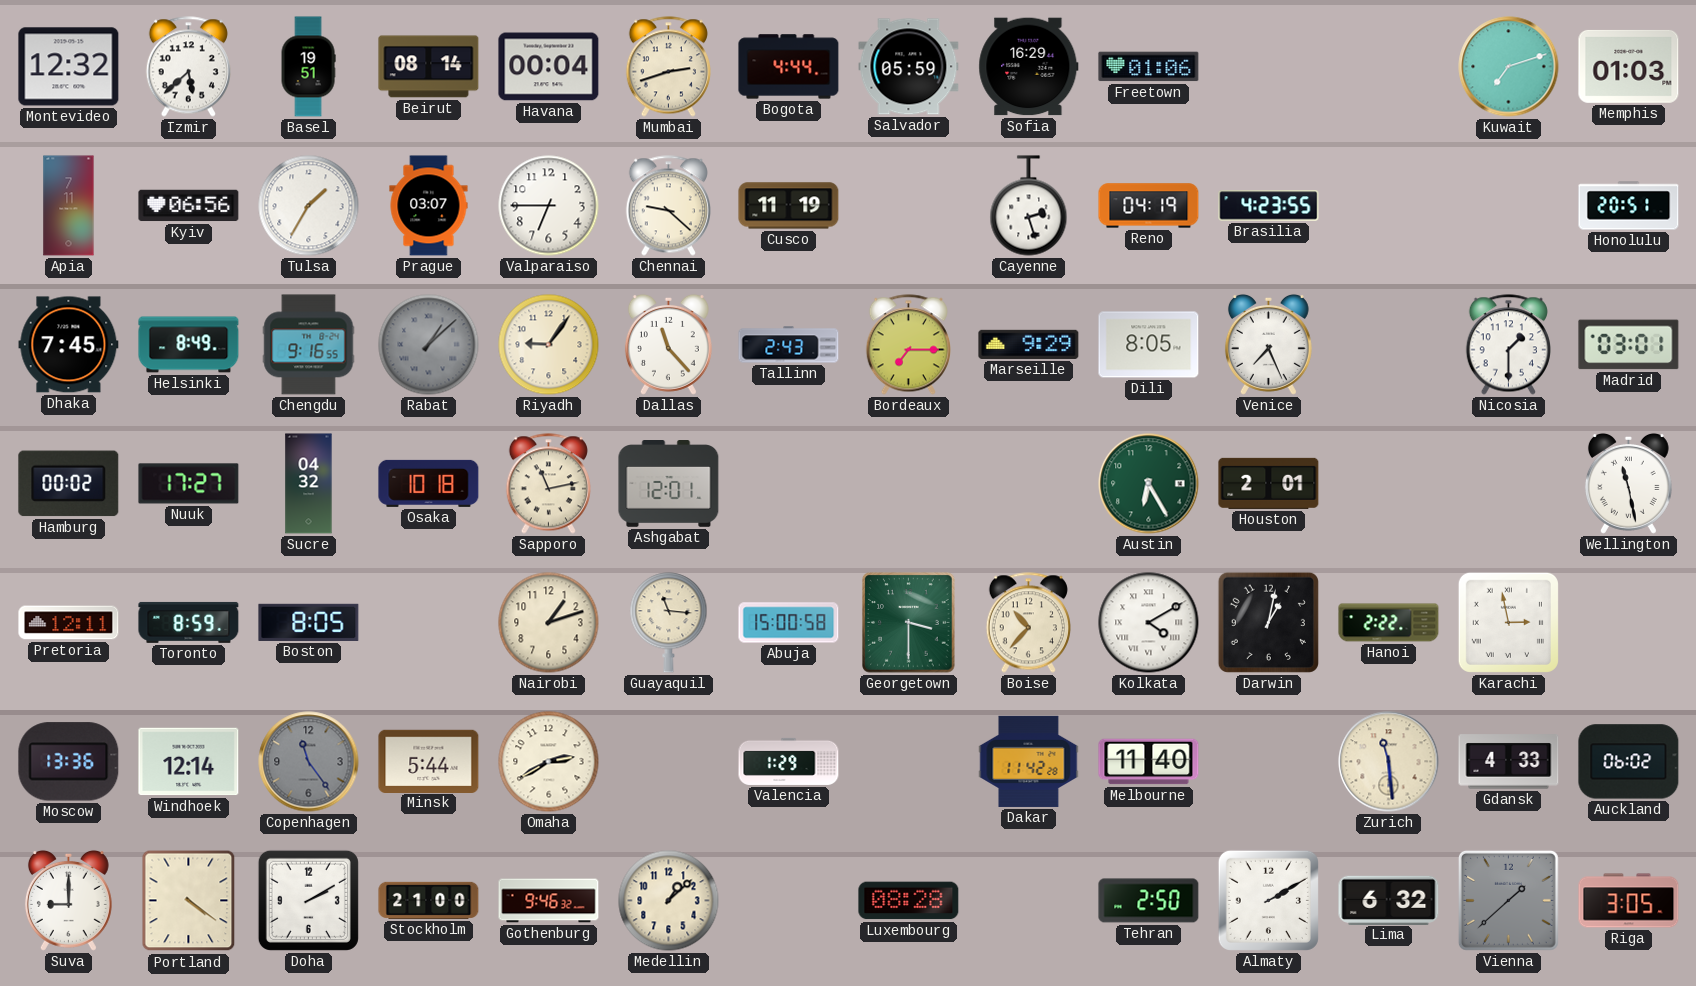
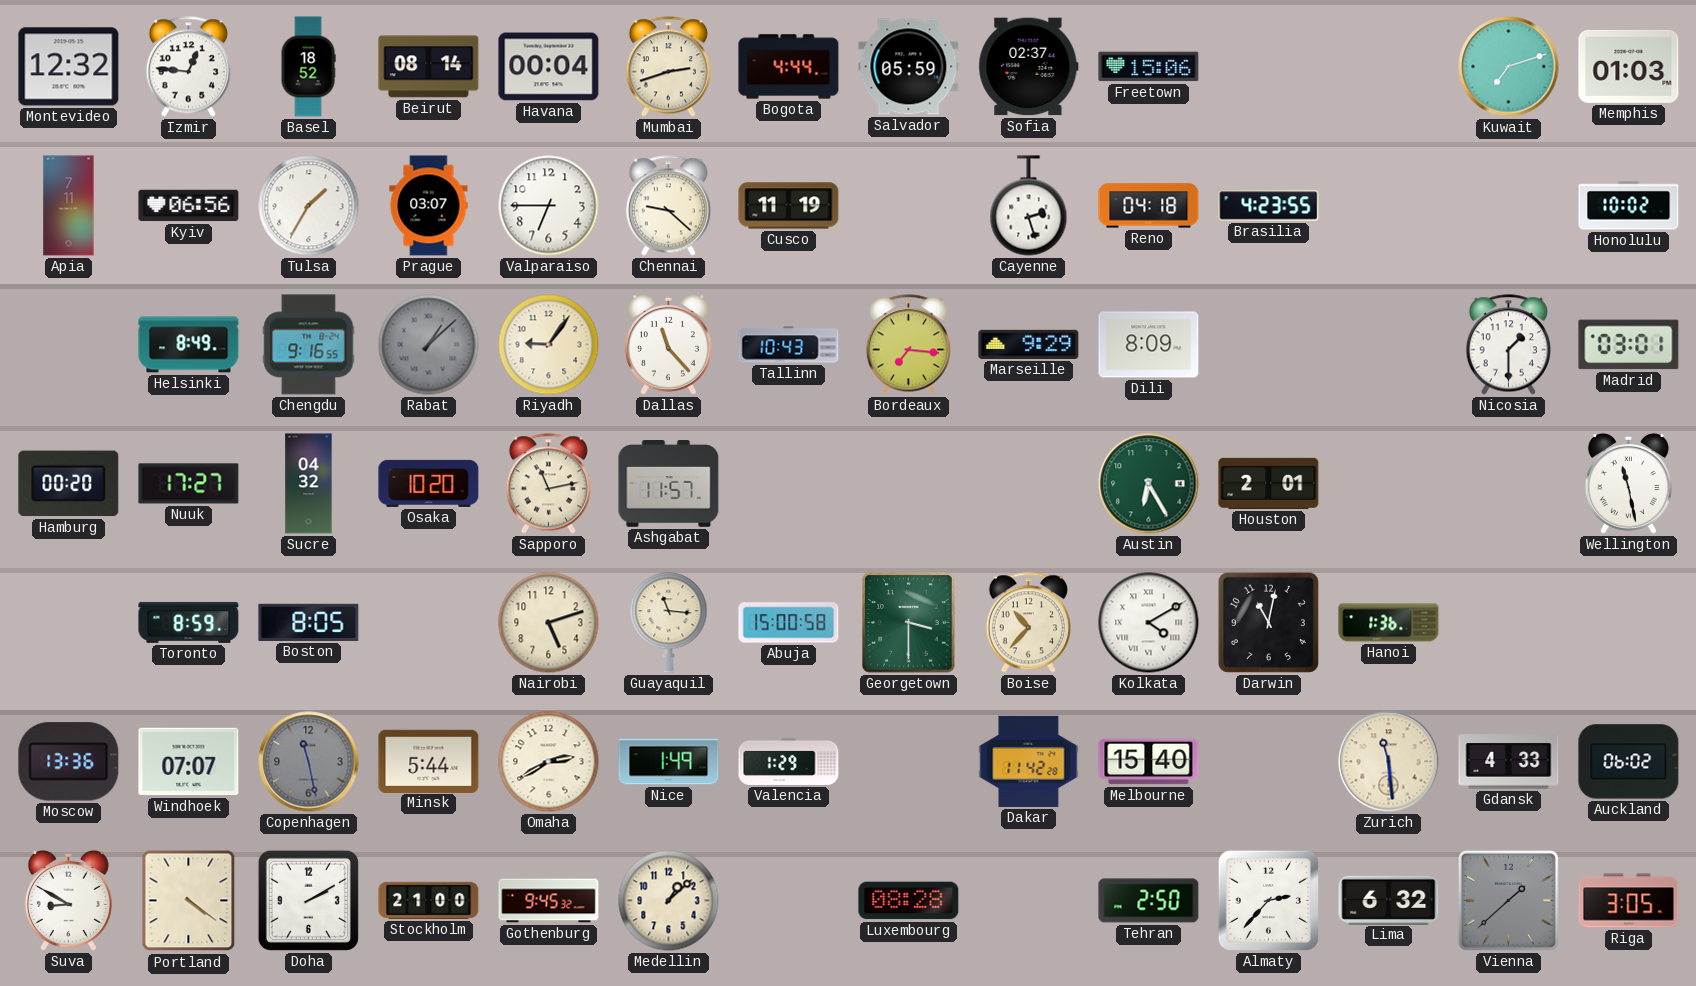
Izmir: 5:38 -> 12:46 (188, 67)
Basel: 19:51 -> 18:52 (308, 67)
Sofia: 16:29 -> 02:37 (1029, 67)
Freetown: 01:06 -> 15:06 (1149, 67)
Reno: 04:19 -> 04:18 (1149, 206)
Honolulu: 20:51 -> 10:02 (1629, 206)
Dhaka: 7:45 -> none (69, 345)
Tallinn: 2:43 -> 10:43 (789, 345)
Bordeaux: 7:15 -> 7:16 (908, 345)
Dili: 8:05 -> 8:09 (1149, 345)
Venice: 7:26 -> none (1268, 344)
Hamburg: 00:02 -> 00:20 (69, 484)
Osaka: 10:18 -> 10:20 (429, 483)
Ashgabat: 12:01 -> 11:57 (669, 484)
Pretoria: 12:11 -> none (69, 623)
Nairobi: 1:12 -> 5:12 (549, 623)
Darwin: 1:02 -> 11:02 (1268, 622)
Hanoi: 2:22 -> 1:36 (1389, 623)
Karachi: 2:58 -> none (1508, 622)
Windhoek: 12:14 -> 07:07 (189, 762)
Copenhagen: 11:24 -> 11:28 (309, 762)
Nice: none -> 1:49 (669, 762)
Melbourne: 11:40 -> 15:40 (1149, 762)
Suva: 9:00 -> 8:50 (68, 900)
Gothenburg: 9:46 -> 9:45 (549, 901)
Almaty: 2:10 -> 2:37 (1268, 900)
